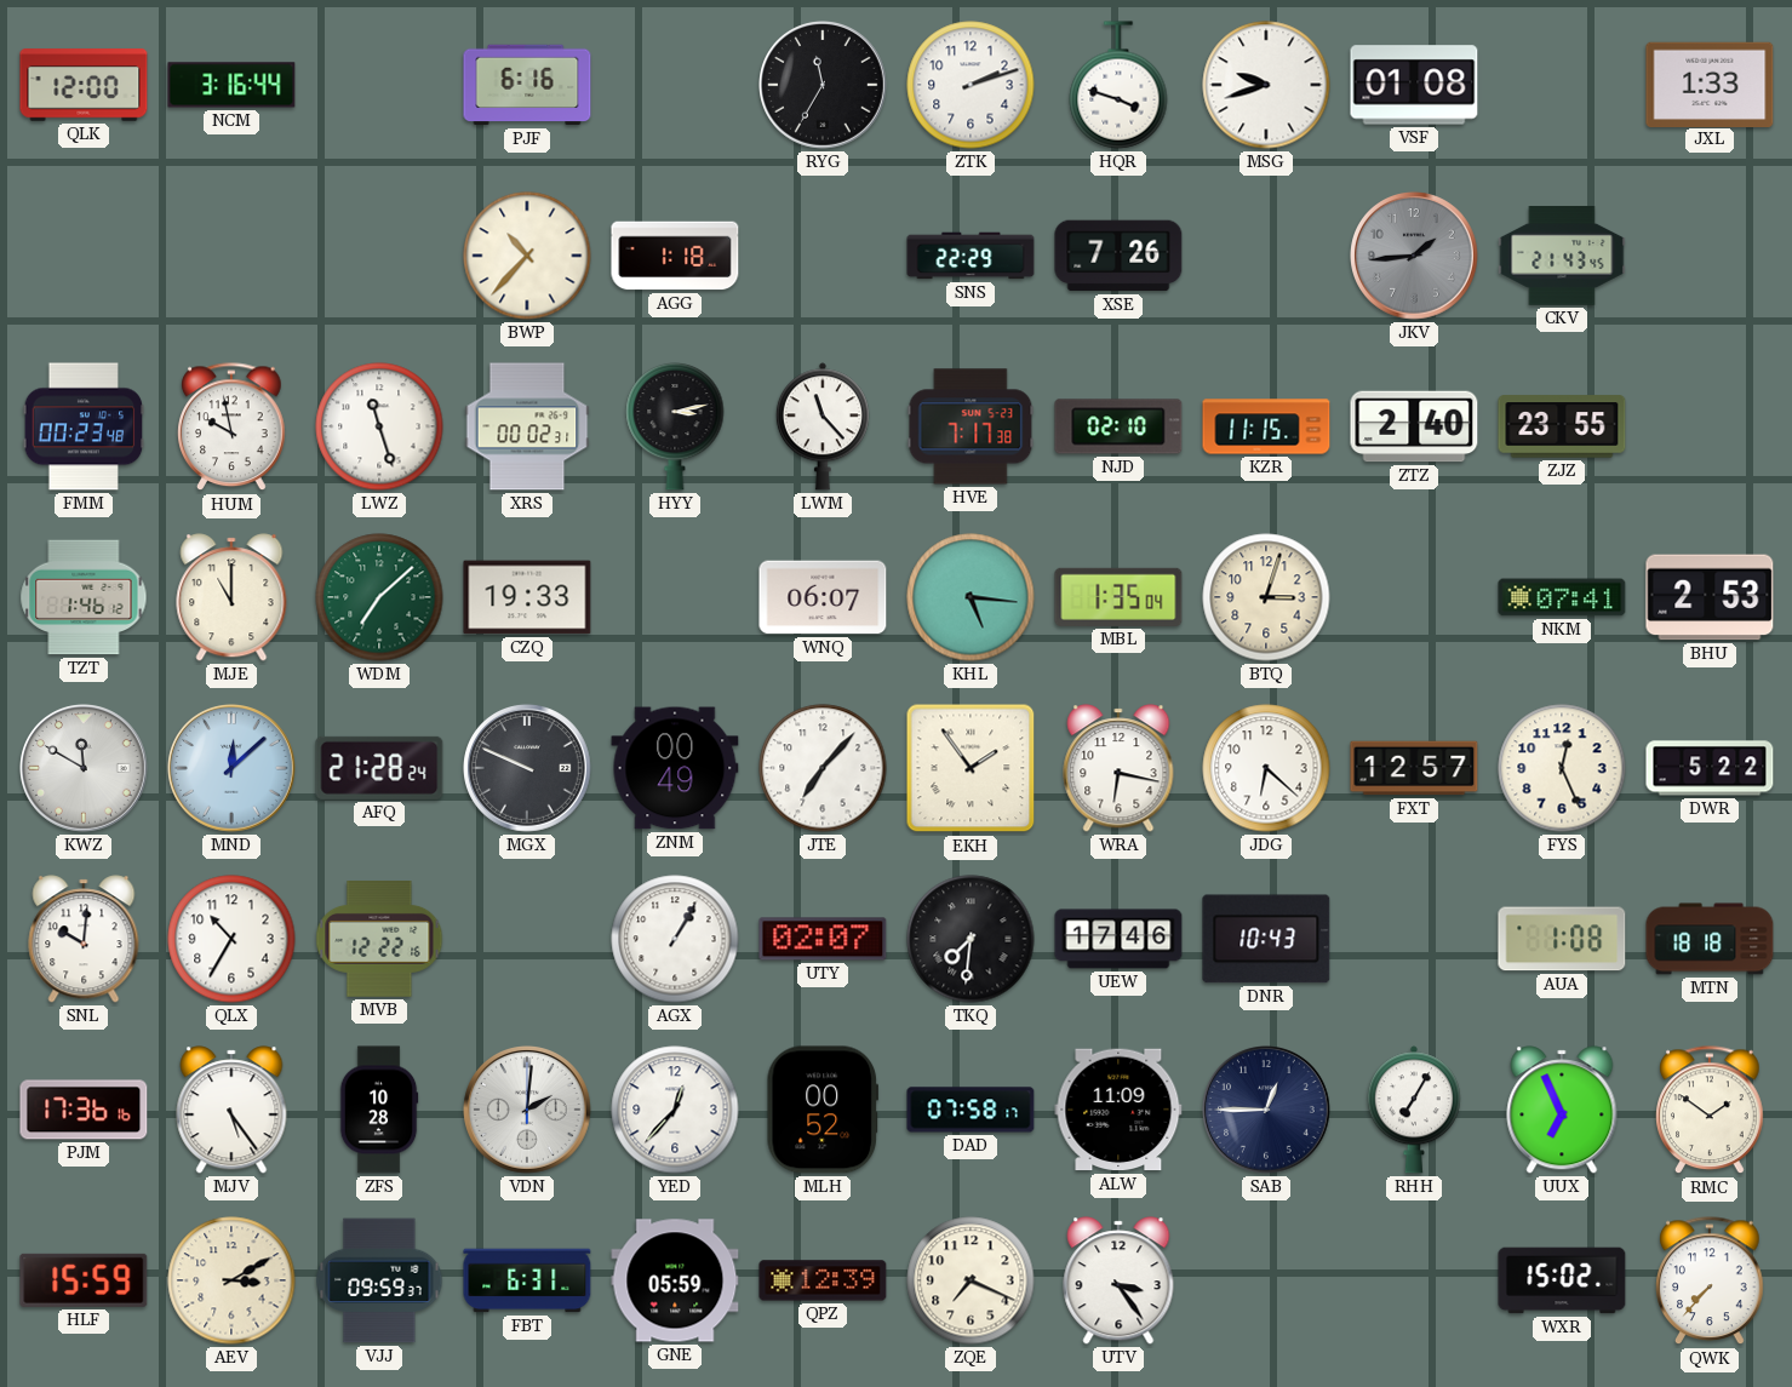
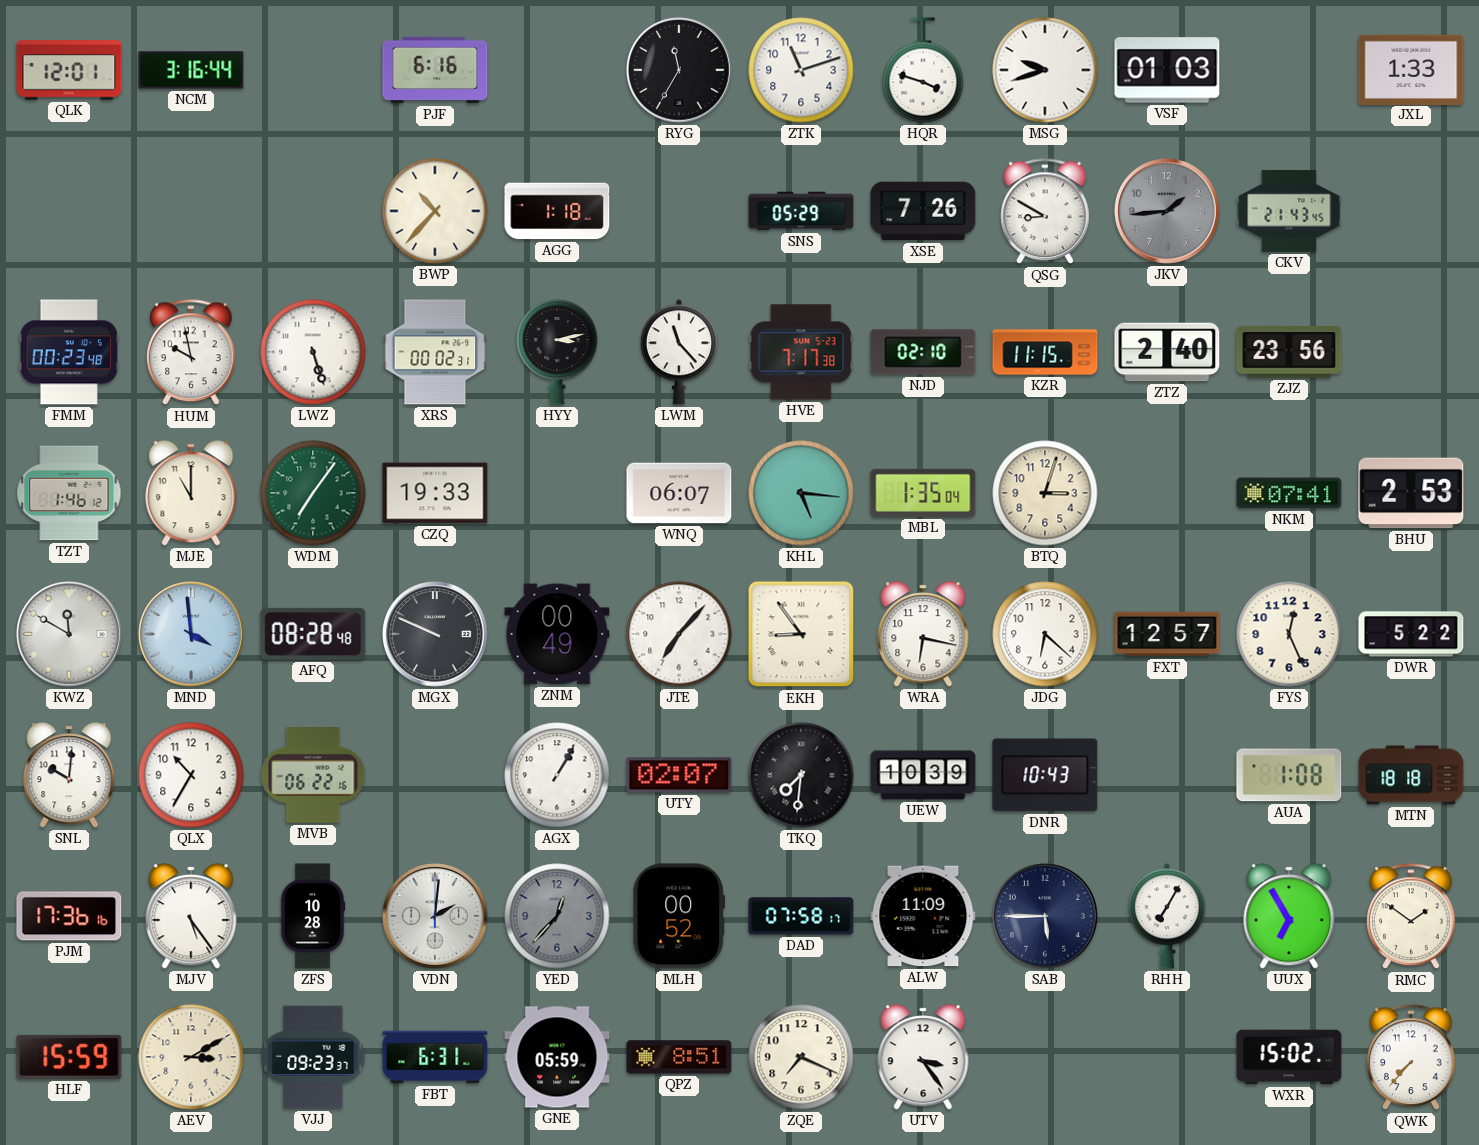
QLK: 12:00 -> 12:01 (69, 70)
ZTK: 2:12 -> 11:12 (801, 70)
VSF: 01:08 -> 01:03 (1167, 70)
SNS: 22:29 -> 05:29 (801, 211)
QSG: none -> 8:50 (1045, 212)
LWZ: 11:27 -> 5:27 (313, 352)
ZJZ: 23:55 -> 23:56 (1289, 352)
WDM: 7:08 -> 7:06 (313, 493)
MND: 12:08 -> 3:59 (192, 635)
AFQ: 21:28 -> 08:28 (313, 634)
EKH: 1:54 -> 8:54 (801, 634)
MVB: 12:22 -> 06:22 (313, 775)
UEW: 17:46 -> 10:39 (923, 775)
YED dial: white -> grey (557, 916)
SAB: 12:45 -> 5:45 (1046, 917)
UUX: 6:56 -> 6:55 (1289, 916)
VJJ: 09:59 -> 09:23 (313, 1057)
QPZ: 12:39 -> 8:51 (679, 1057)
